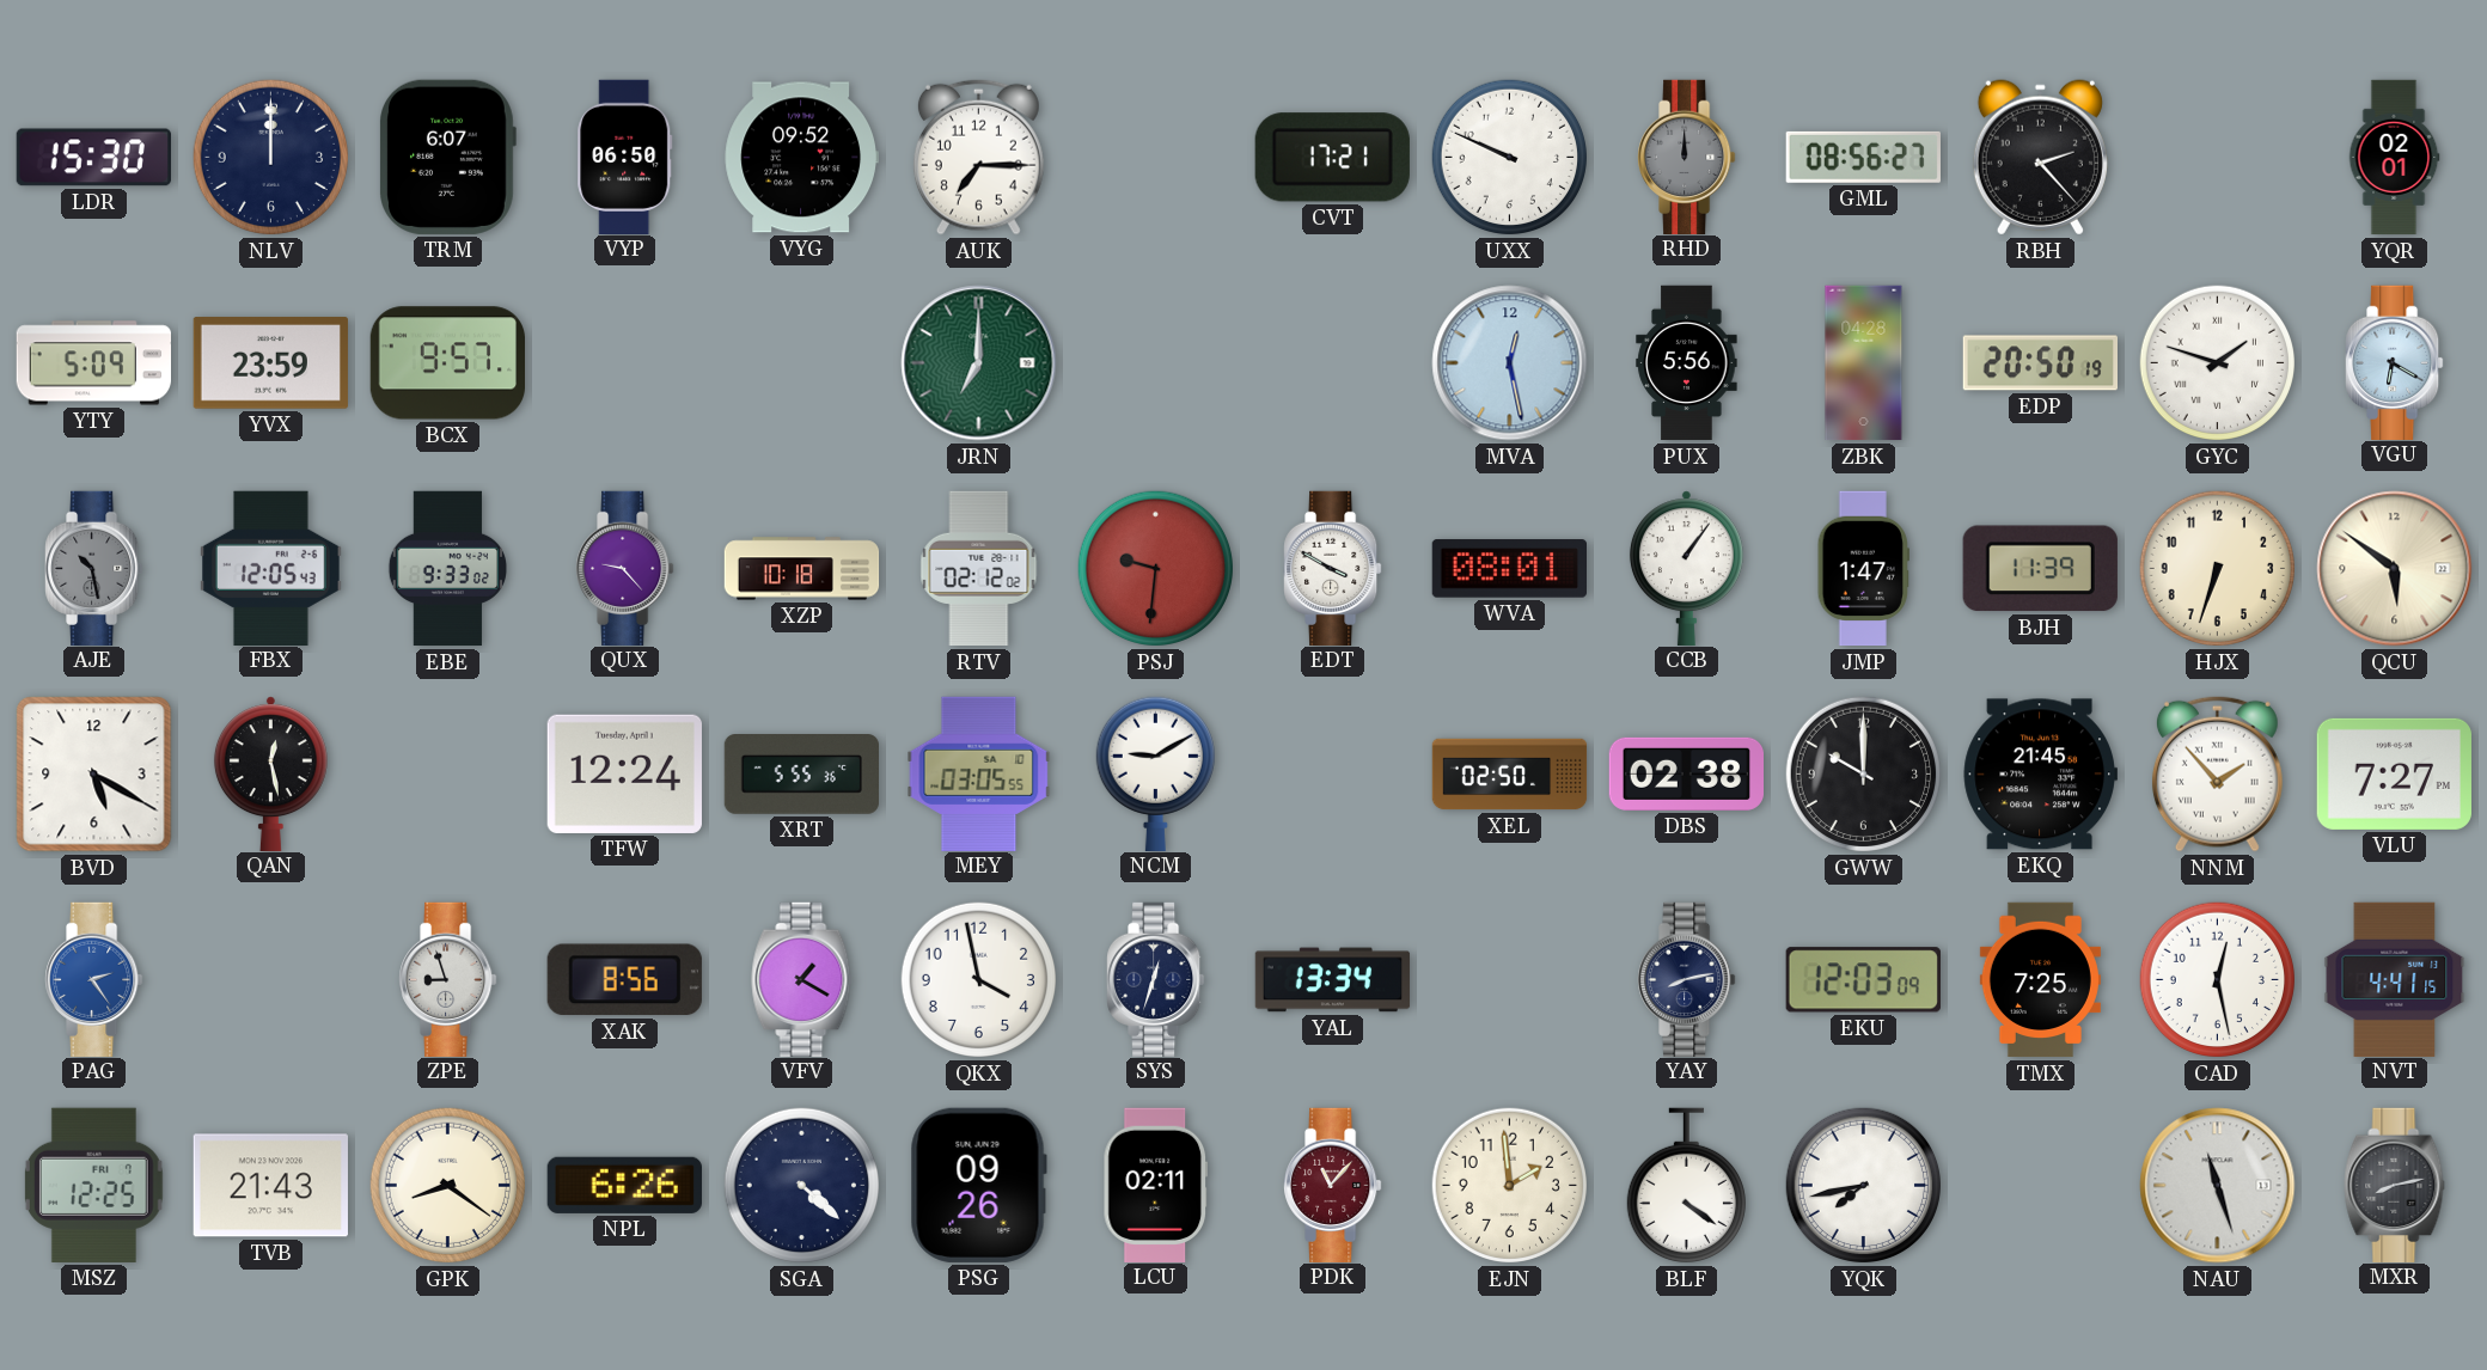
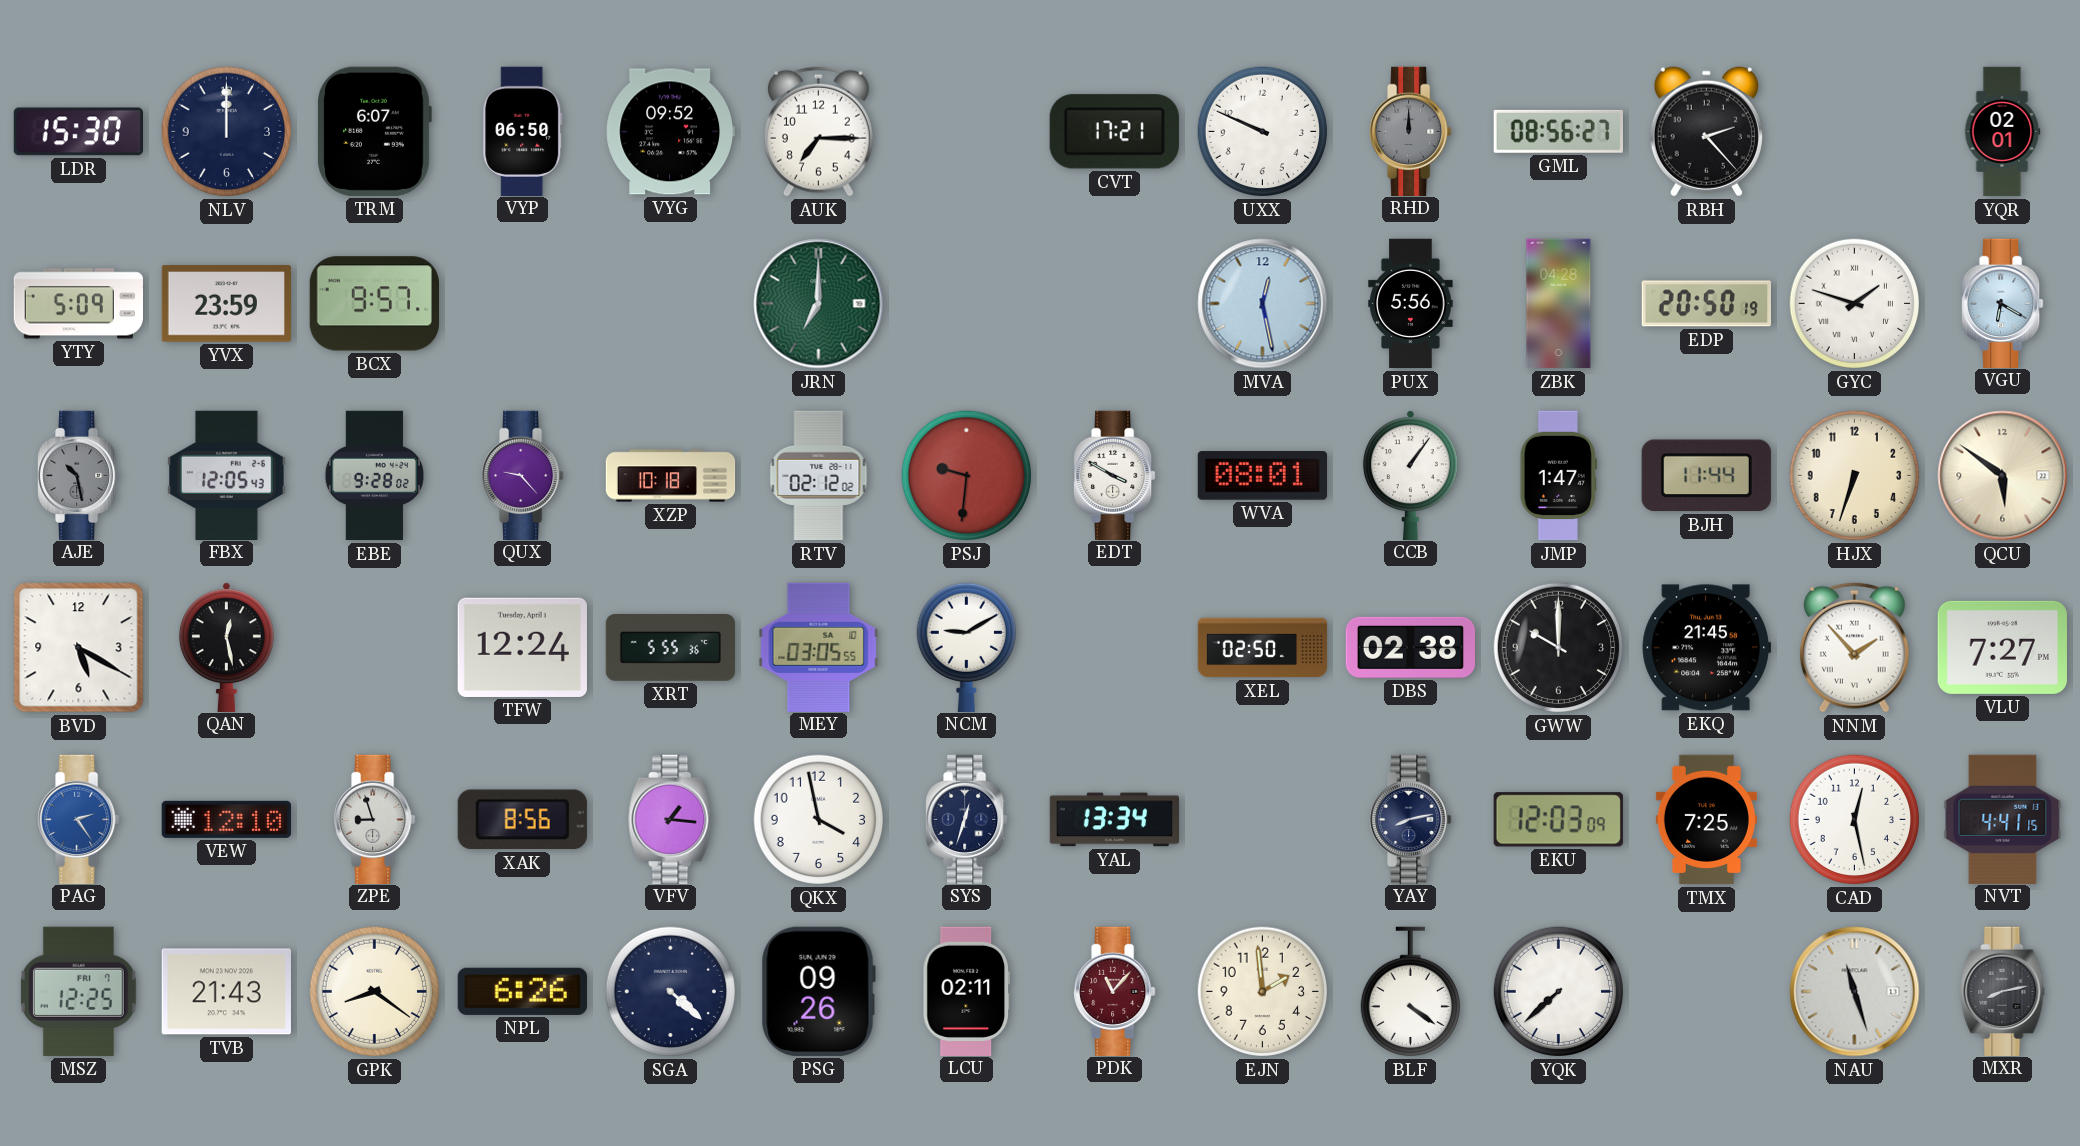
EBE: 9:33 -> 9:28 (374, 476)
BJH: 11:39 -> 11:44 (1706, 476)
VEW: none -> 12:10 (226, 819)
VFV: 1:20 -> 1:16 (671, 819)
YQK: 7:43 -> 7:38 (1559, 992)
